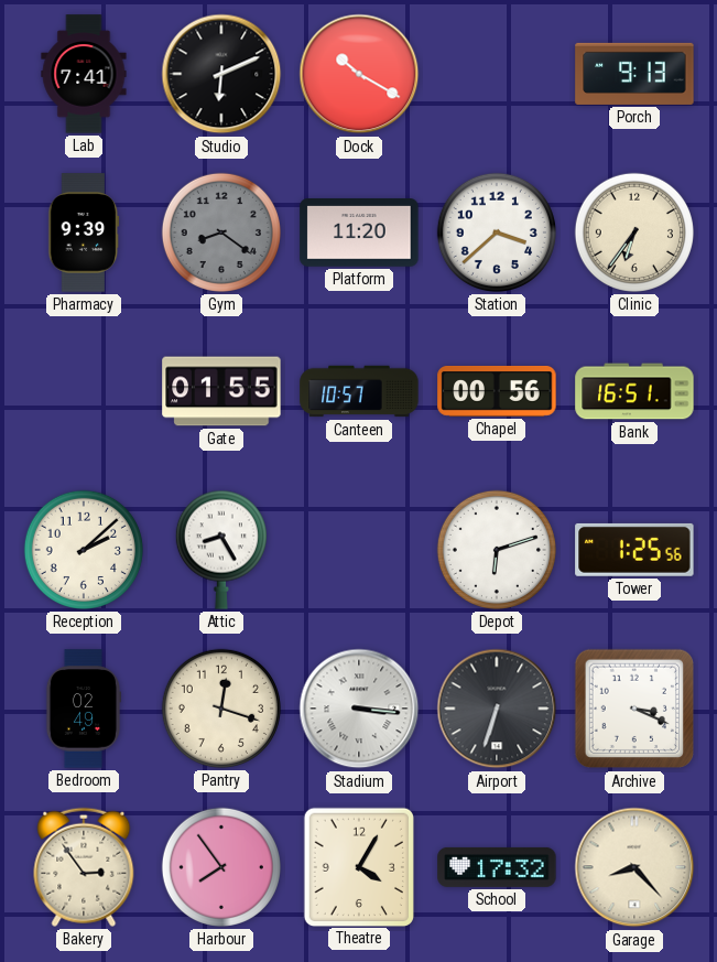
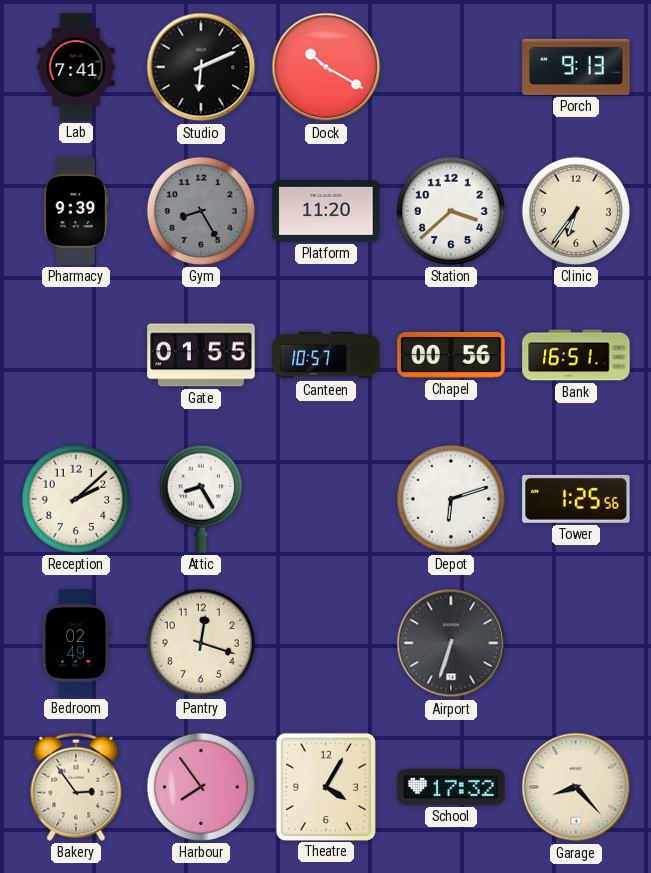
Gym: 8:21 -> 8:25 (201, 211)
Stadium: 3:16 -> none (359, 709)
Archive: 3:19 -> none (634, 709)
